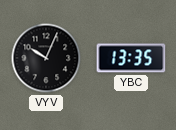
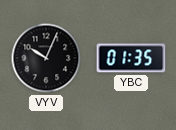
YBC: 13:35 -> 01:35 (131, 58)
